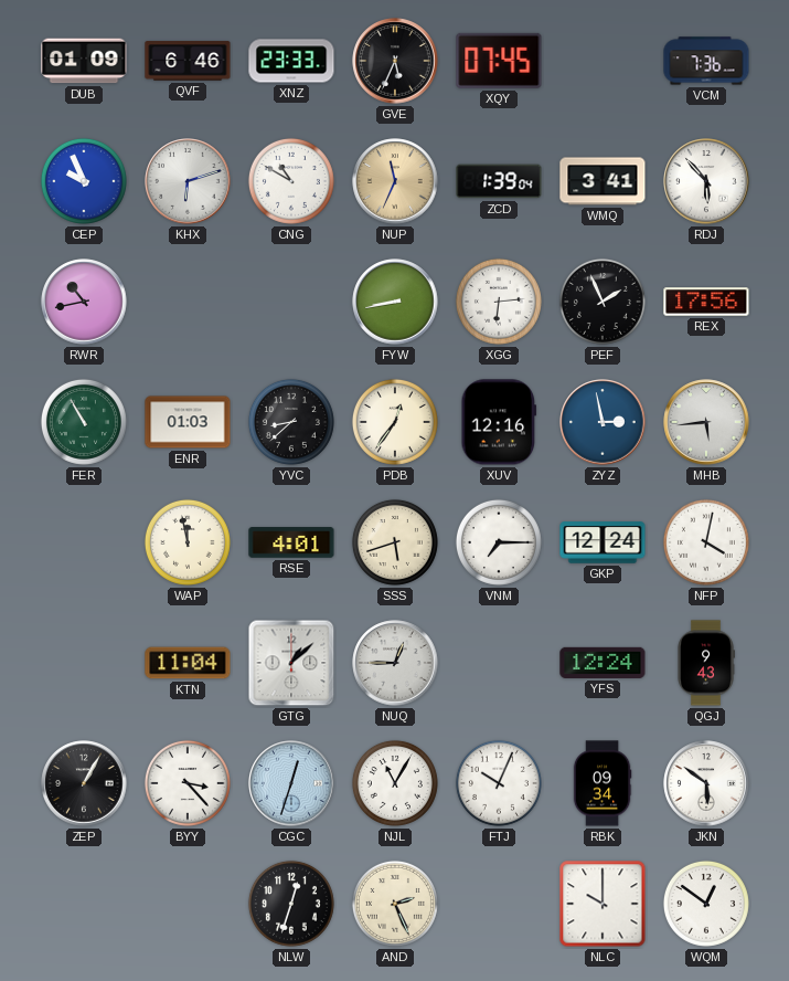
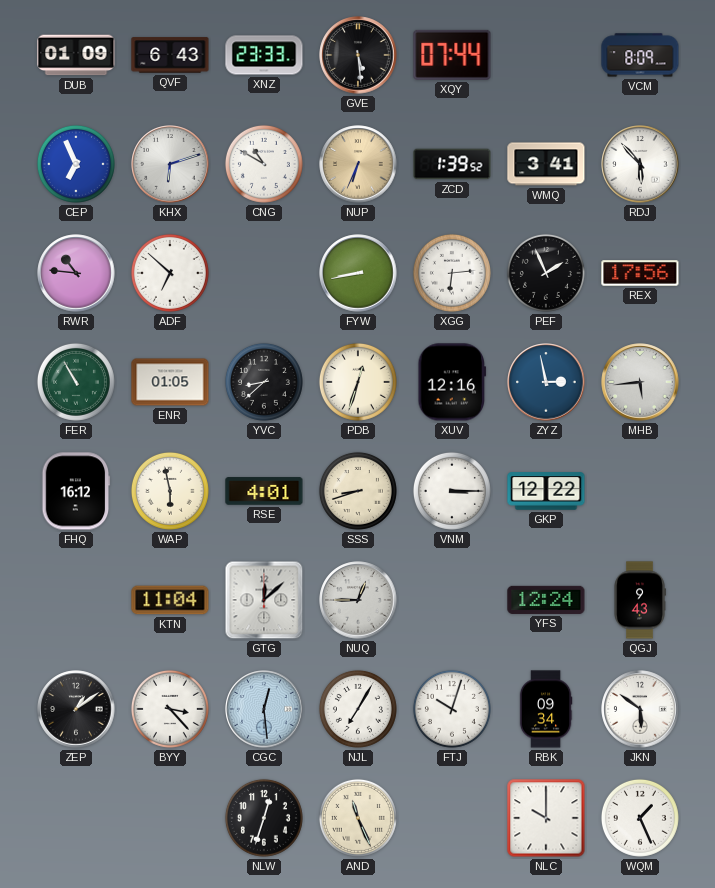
QVF: 6:46 -> 6:43 (170, 55)
GVE: 5:34 -> 5:29 (358, 55)
XQY: 07:45 -> 07:44 (452, 55)
VCM: 7:36 -> 8:09 (640, 55)
CEP: 9:56 -> 6:56 (76, 164)
NUP: 11:34 -> 6:34 (358, 164)
ZCD: 1:39:04 -> 1:39:52 (452, 164)
RWR: 10:43 -> 10:46 (76, 273)
ADF: none -> 6:52 (170, 273)
ENR: 01:03 -> 01:05 (170, 382)
PDB: 12:36 -> 12:33 (358, 382)
FHQ: none -> 16:12 (76, 491)
WAP: 11:58 -> 5:58 (170, 491)
SSS: 5:42 -> 8:42 (358, 491)
VNM: 7:15 -> 3:15 (452, 491)
GKP: 12:24 -> 12:22 (546, 491)
NFP: 4:02 -> none (706, 542)
GTG: 1:08 -> 12:08 (264, 600)
ZEP: 1:05 -> 1:09 (76, 709)
CGC: 12:33 -> 12:29 (264, 709)
NJL: 11:05 -> 7:05 (358, 709)
FTJ: 10:04 -> 10:03 (452, 709)
AND: 2:26 -> 11:26 (358, 818)
WQM: 12:51 -> 1:26 (640, 818)
